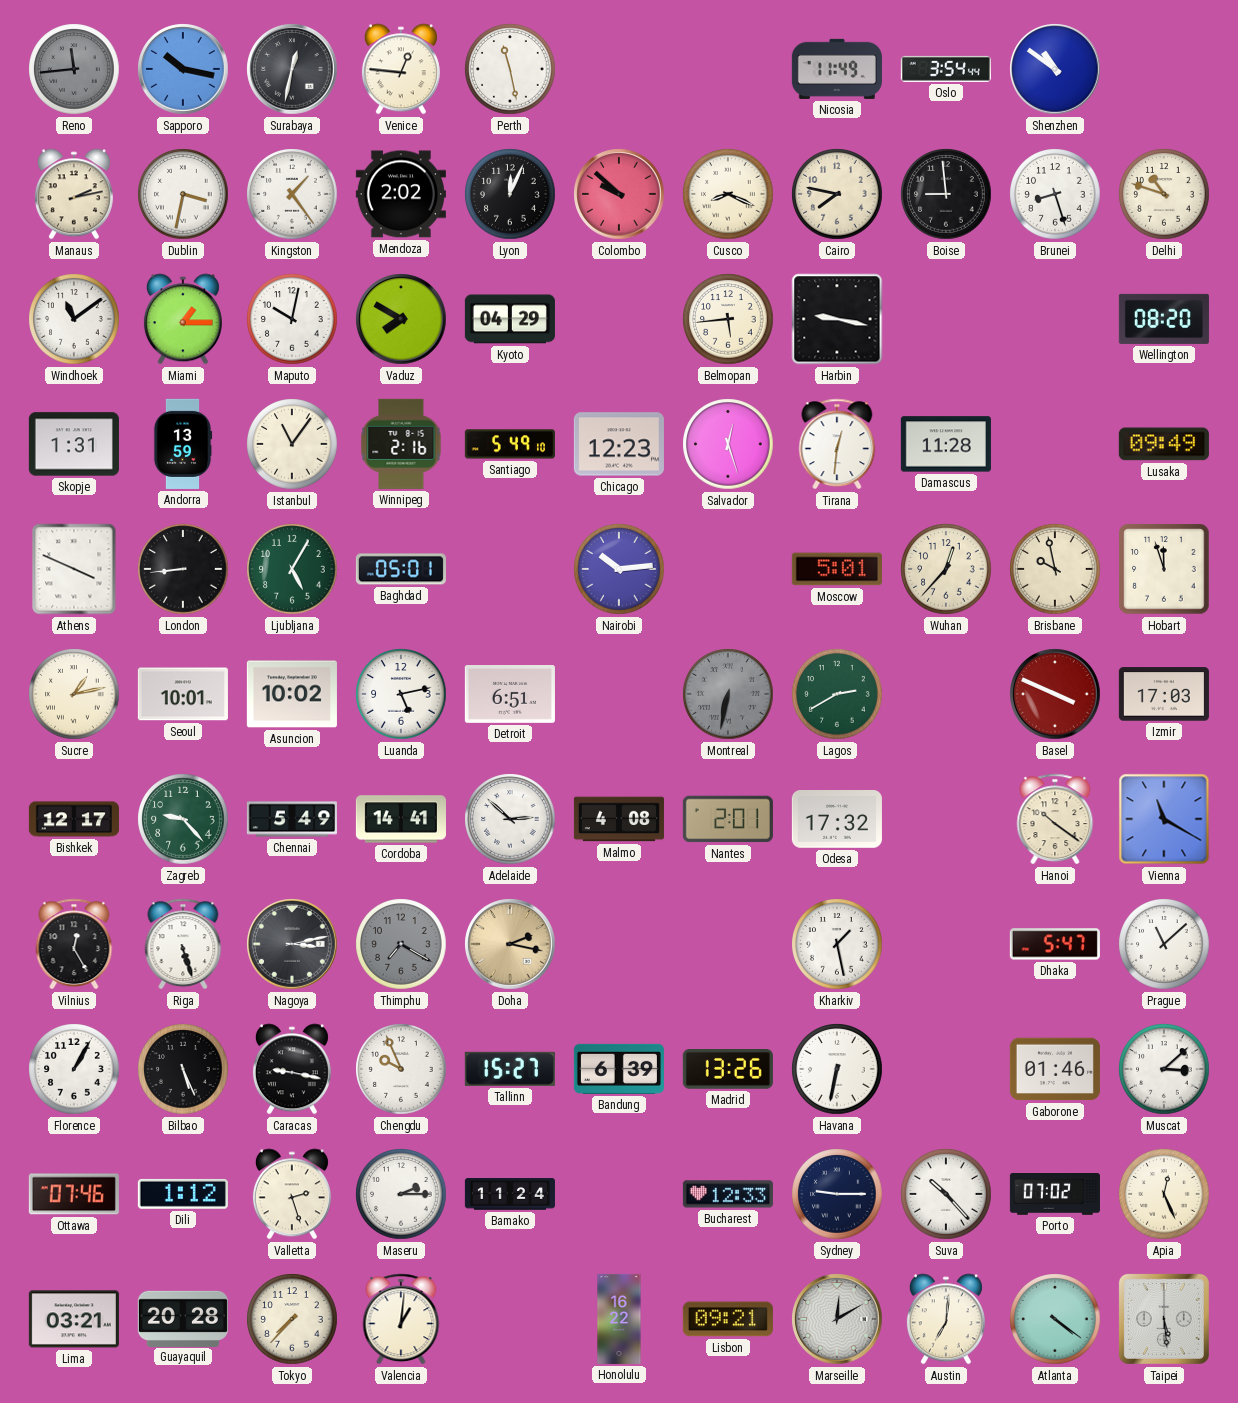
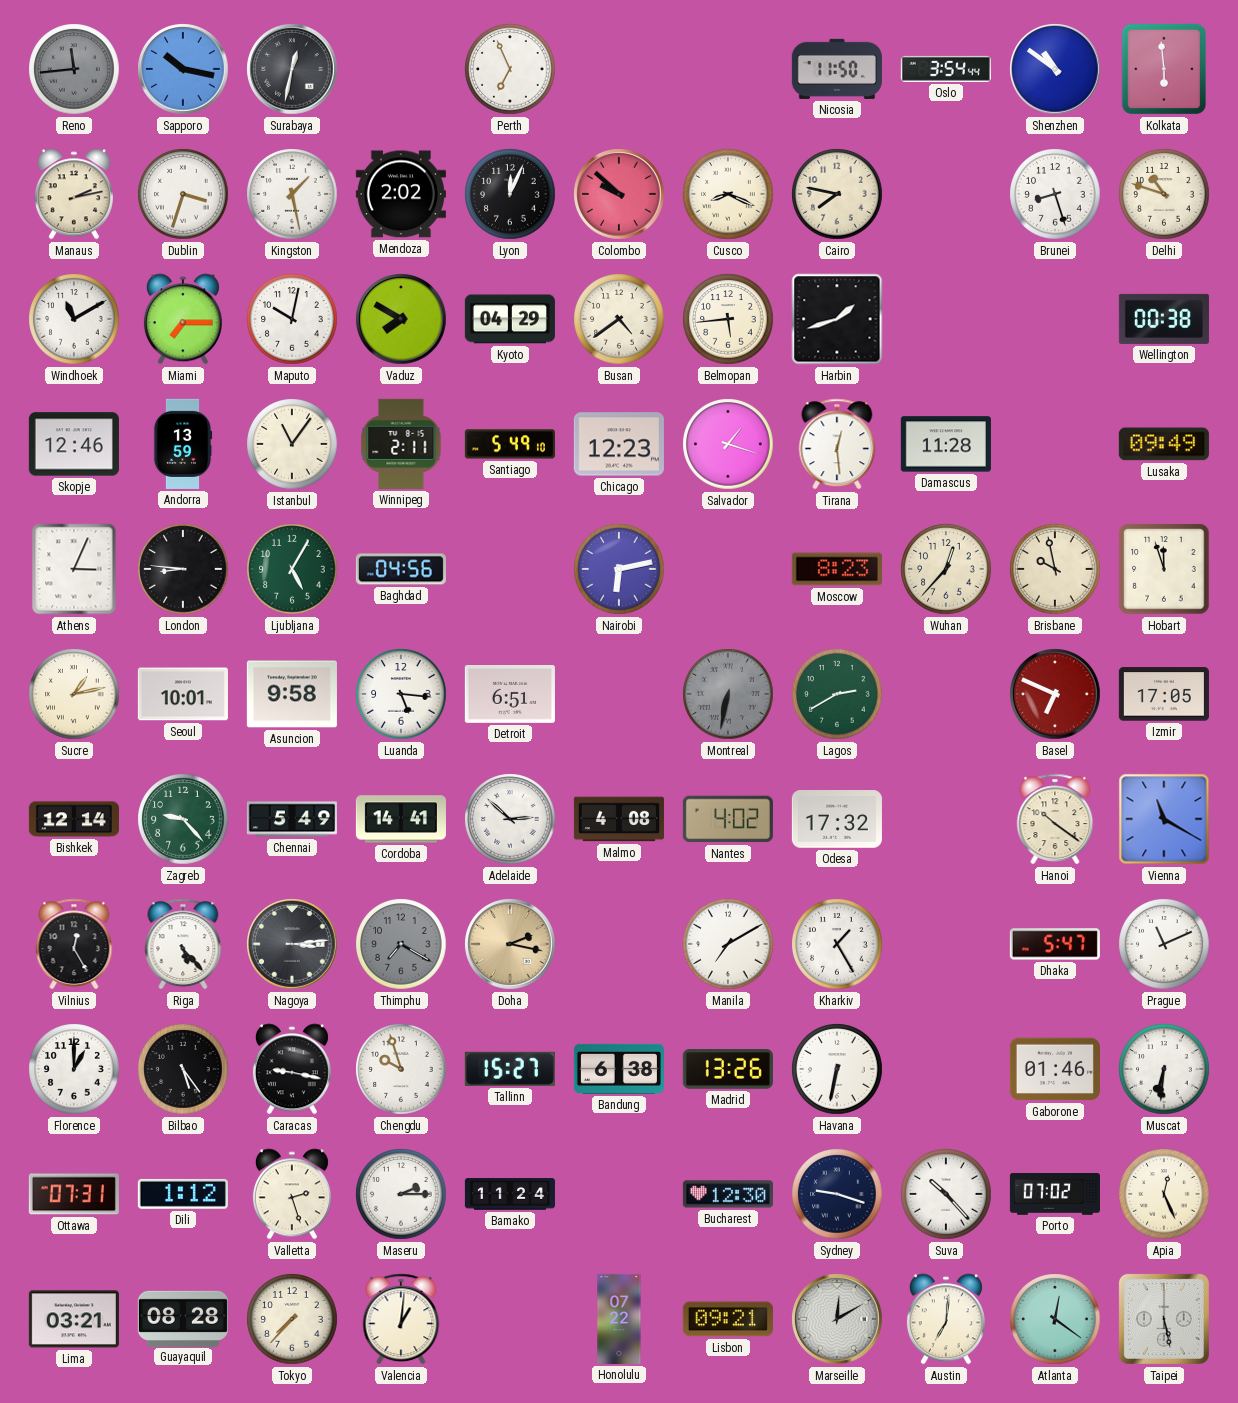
Venice: 12:46 -> none (401, 69)
Perth: 11:28 -> 6:56 (510, 69)
Nicosia: 11:49 -> 11:50 (837, 69)
Kolkata: none -> 5:59 (1164, 69)
Dublin: 3:32 -> 3:33 (183, 194)
Kingston: 1:24 -> 1:28 (292, 194)
Boise: 8:59 -> none (946, 194)
Windhoek: 11:09 -> 11:10 (74, 319)
Miami: 1:15 -> 7:15 (183, 319)
Busan: none -> 4:39 (619, 319)
Harbin: 9:17 -> 1:42 (837, 319)
Wellington: 08:20 -> 00:38 (1164, 319)
Skopje: 1:31 -> 12:46 (74, 444)
Winnipeg: 2:16 -> 2:11 (401, 444)
Salvador: 12:27 -> 1:18 (728, 444)
Tirana: 12:31 -> 12:29 (837, 444)
Athens: 3:49 -> 3:04 (74, 569)
London: 8:44 -> 8:46 (183, 569)
Baghdad: 05:01 -> 04:56 (401, 569)
Nairobi: 10:14 -> 6:13 (619, 569)
Moscow: 5:01 -> 8:23 (837, 569)
Asuncion: 10:02 -> 9:58 (292, 694)
Luanda: 5:13 -> 5:16 (401, 694)
Basel: 3:49 -> 6:49 (1055, 694)
Izmir: 17:03 -> 17:05 (1164, 694)
Bishkek: 12:17 -> 12:14 (74, 819)
Nantes: 2:01 -> 4:02 (728, 819)
Riga: 5:27 -> 5:23 (183, 944)
Nagoya: 3:13 -> 3:14 (292, 944)
Manila: none -> 7:10 (728, 944)
Kharkiv: 1:28 -> 1:25 (837, 944)
Prague: 11:08 -> 11:11 (1164, 944)
Florence: 1:05 -> 1:00 (74, 1069)
Bilbao: 5:26 -> 5:24 (183, 1069)
Chengdu: 9:56 -> 9:57 (401, 1069)
Bandung: 6:39 -> 6:38 (619, 1069)
Muscat: 3:08 -> 6:31 (1164, 1069)
Ottawa: 07:46 -> 07:31 (74, 1194)
Bucharest: 12:33 -> 12:30 (728, 1194)
Sydney: 9:15 -> 9:18 (837, 1194)
Guayaquil: 20:28 -> 08:28 (183, 1318)
Honolulu: 16:22 -> 07:22 (619, 1319)
Atlanta: 4:21 -> 12:21 (1055, 1319)
Taipei: 5:29 -> 5:28 (1164, 1319)
